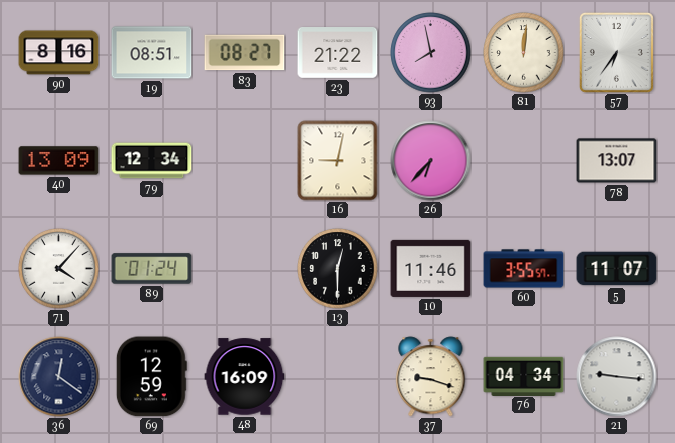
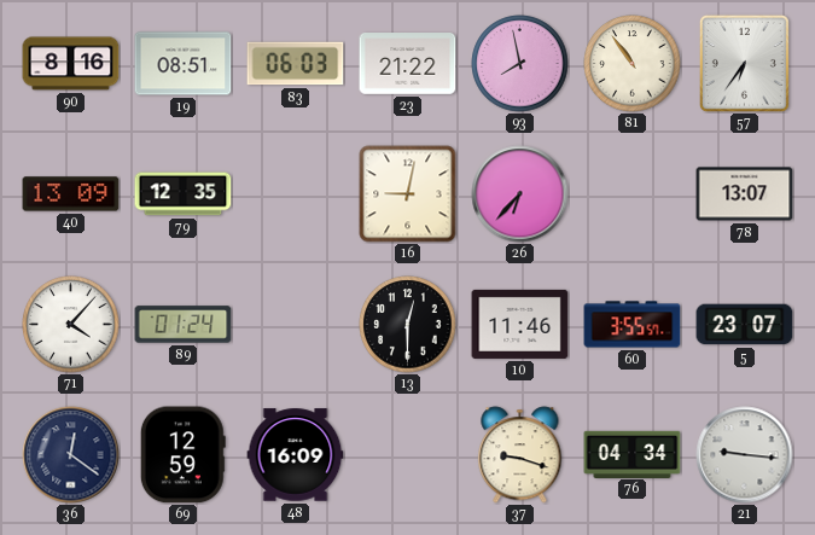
83: 08:27 -> 06:03 (296, 64)
81: 12:01 -> 10:54 (633, 64)
79: 12:34 -> 12:35 (184, 194)
5: 11:07 -> 23:07 (745, 325)
